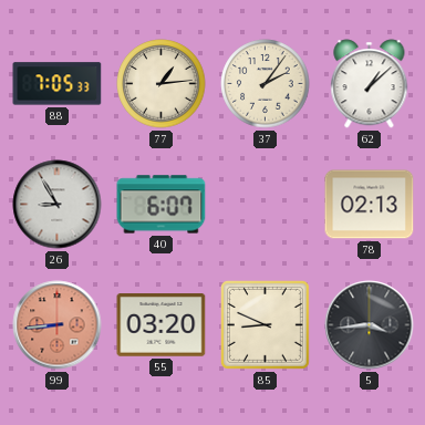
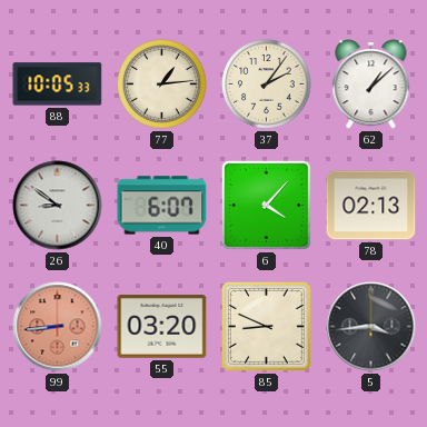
88: 7:05 -> 10:05 (58, 85)
26: 8:55 -> 8:51 (58, 206)
6: none -> 4:07 (266, 205)
